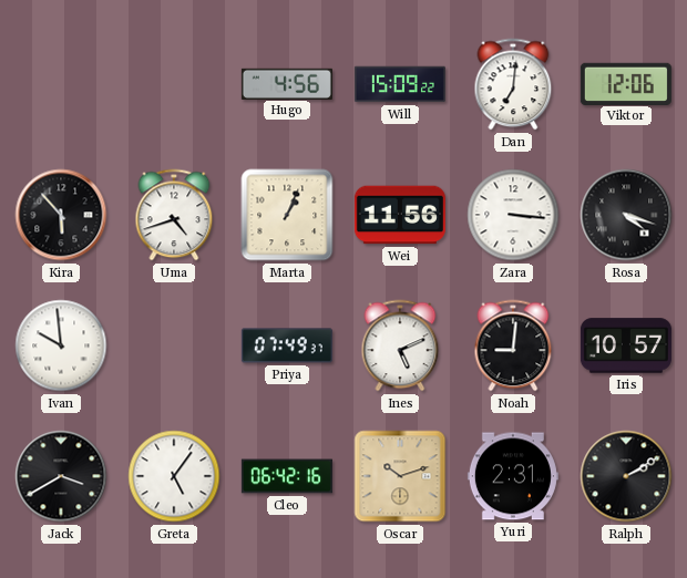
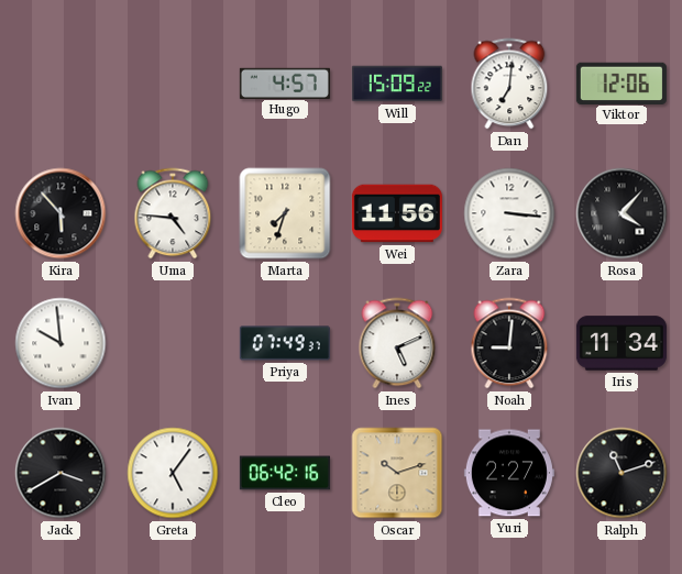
Hugo: 4:56 -> 4:57 (285, 82)
Uma: 4:42 -> 4:46 (173, 213)
Marta: 1:04 -> 7:33 (285, 213)
Rosa: 4:18 -> 4:07 (621, 213)
Iris: 10:57 -> 11:34 (621, 343)
Yuri: 2:31 -> 2:27 (509, 473)
Ralph: 2:10 -> 11:12 (621, 473)
